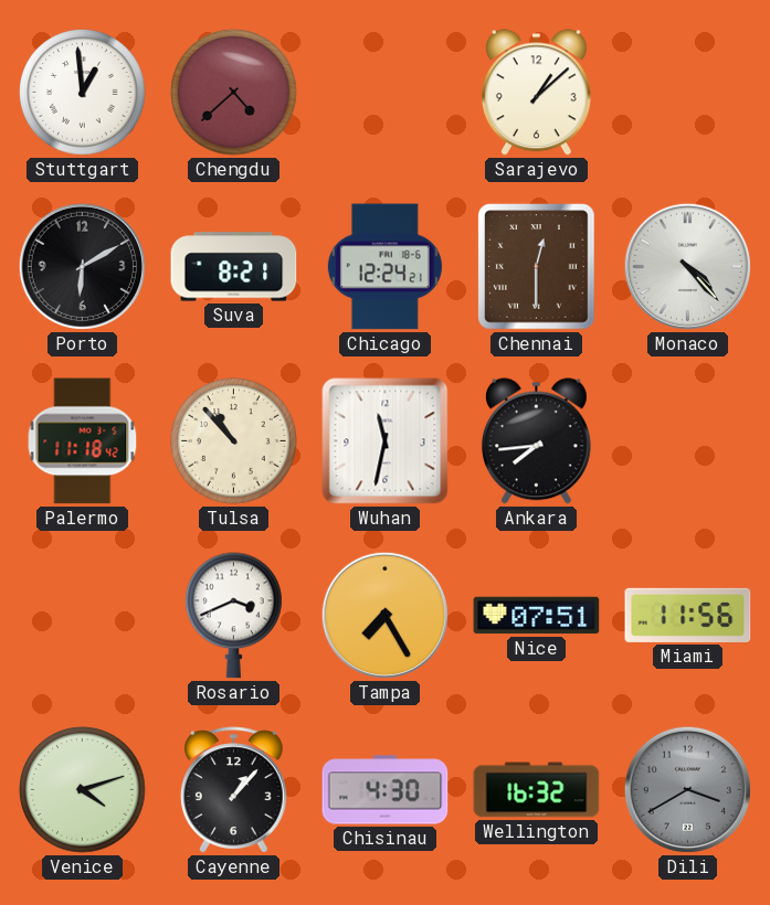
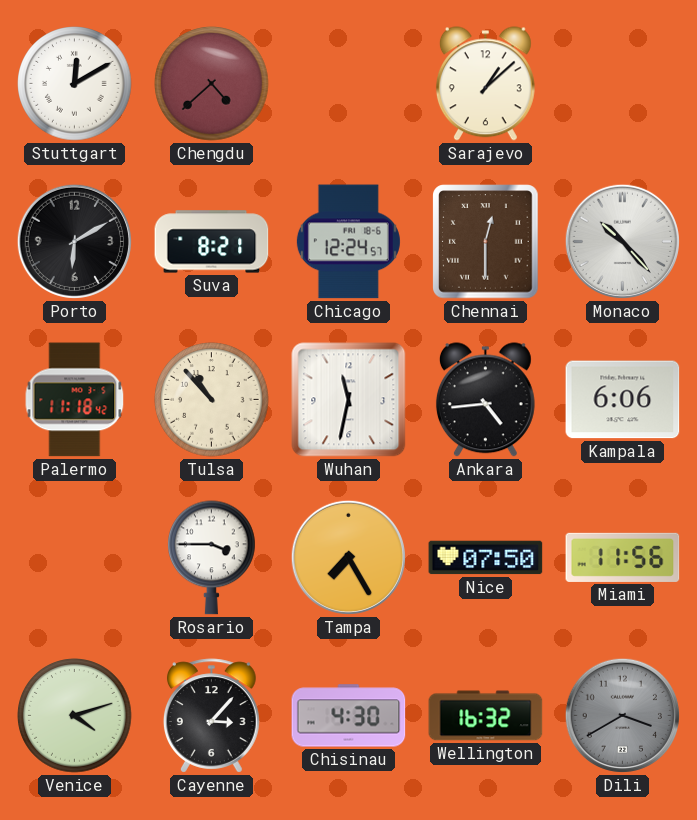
Stuttgart: 12:59 -> 12:10 (75, 84)
Chicago: 12:24:21 -> 12:24:57 (348, 242)
Monaco: 4:23 -> 10:23 (622, 241)
Ankara: 7:44 -> 4:44 (485, 400)
Kampala: none -> 6:06 (623, 400)
Rosario: 3:41 -> 3:45 (212, 558)
Nice: 07:51 -> 07:50 (486, 558)
Cayenne: 1:07 -> 3:07 (211, 716)
